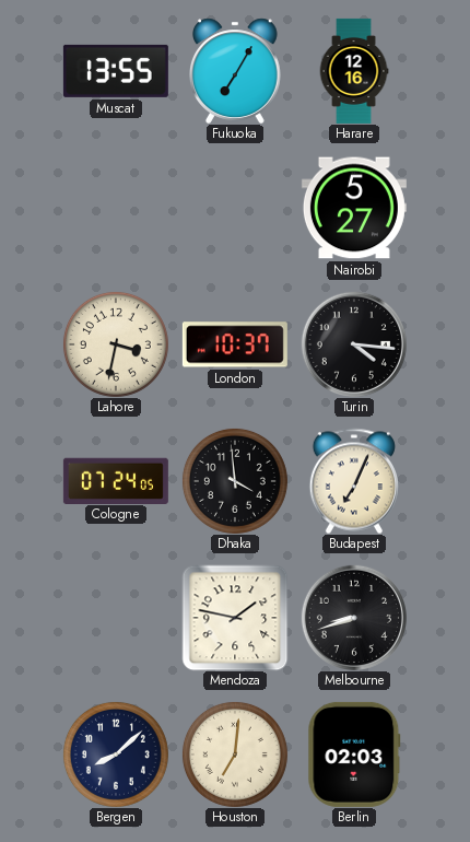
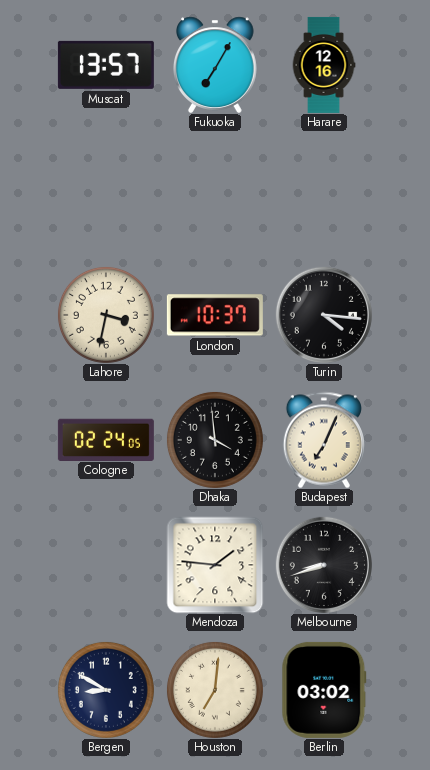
Muscat: 13:55 -> 13:57 (106, 65)
Nairobi: 5:27 -> none (354, 208)
Cologne: 07:24 -> 02:24 (106, 439)
Mendoza: 1:47 -> 1:46 (215, 565)
Bergen: 8:08 -> 8:50 (106, 690)
Berlin: 02:03 -> 03:02 (324, 690)
